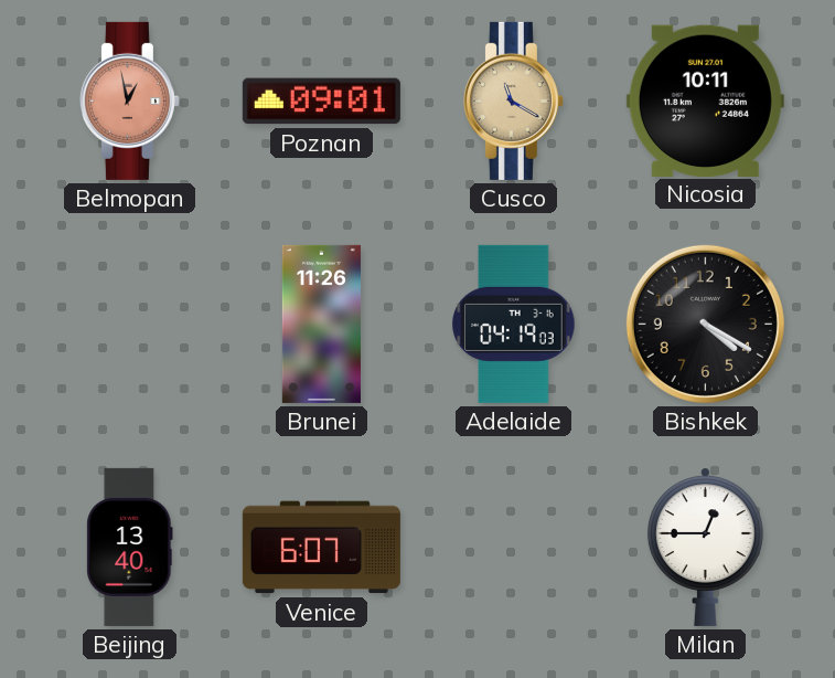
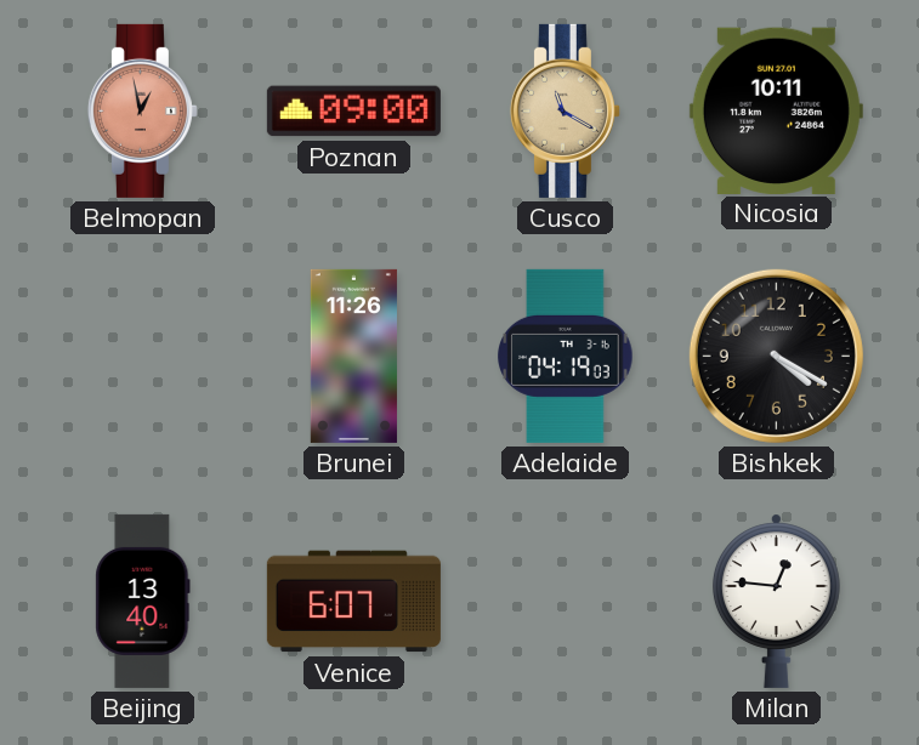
Poznan: 09:01 -> 09:00 (353, 112)
Milan: 12:45 -> 12:46 (776, 601)
